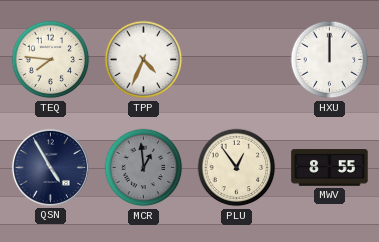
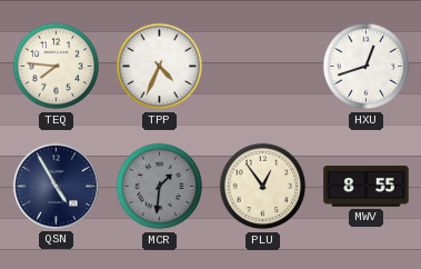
HXU: 12:00 -> 12:42 (367, 67)
MCR: 12:59 -> 1:31 (160, 187)
